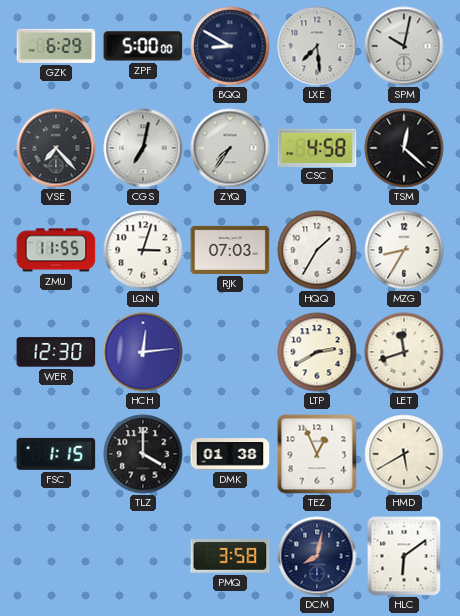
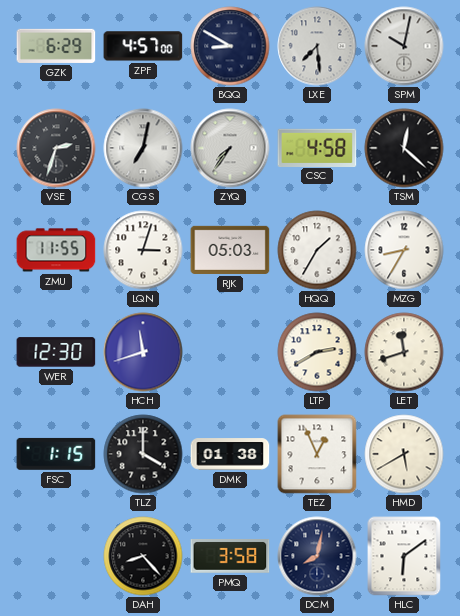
ZPF: 5:00 -> 4:57 (143, 46)
VSE: 7:23 -> 2:33 (56, 148)
RJK: 07:03 -> 05:03 (230, 250)
HCH: 12:14 -> 11:42 (143, 352)
DAH: none -> 8:23 (143, 556)
